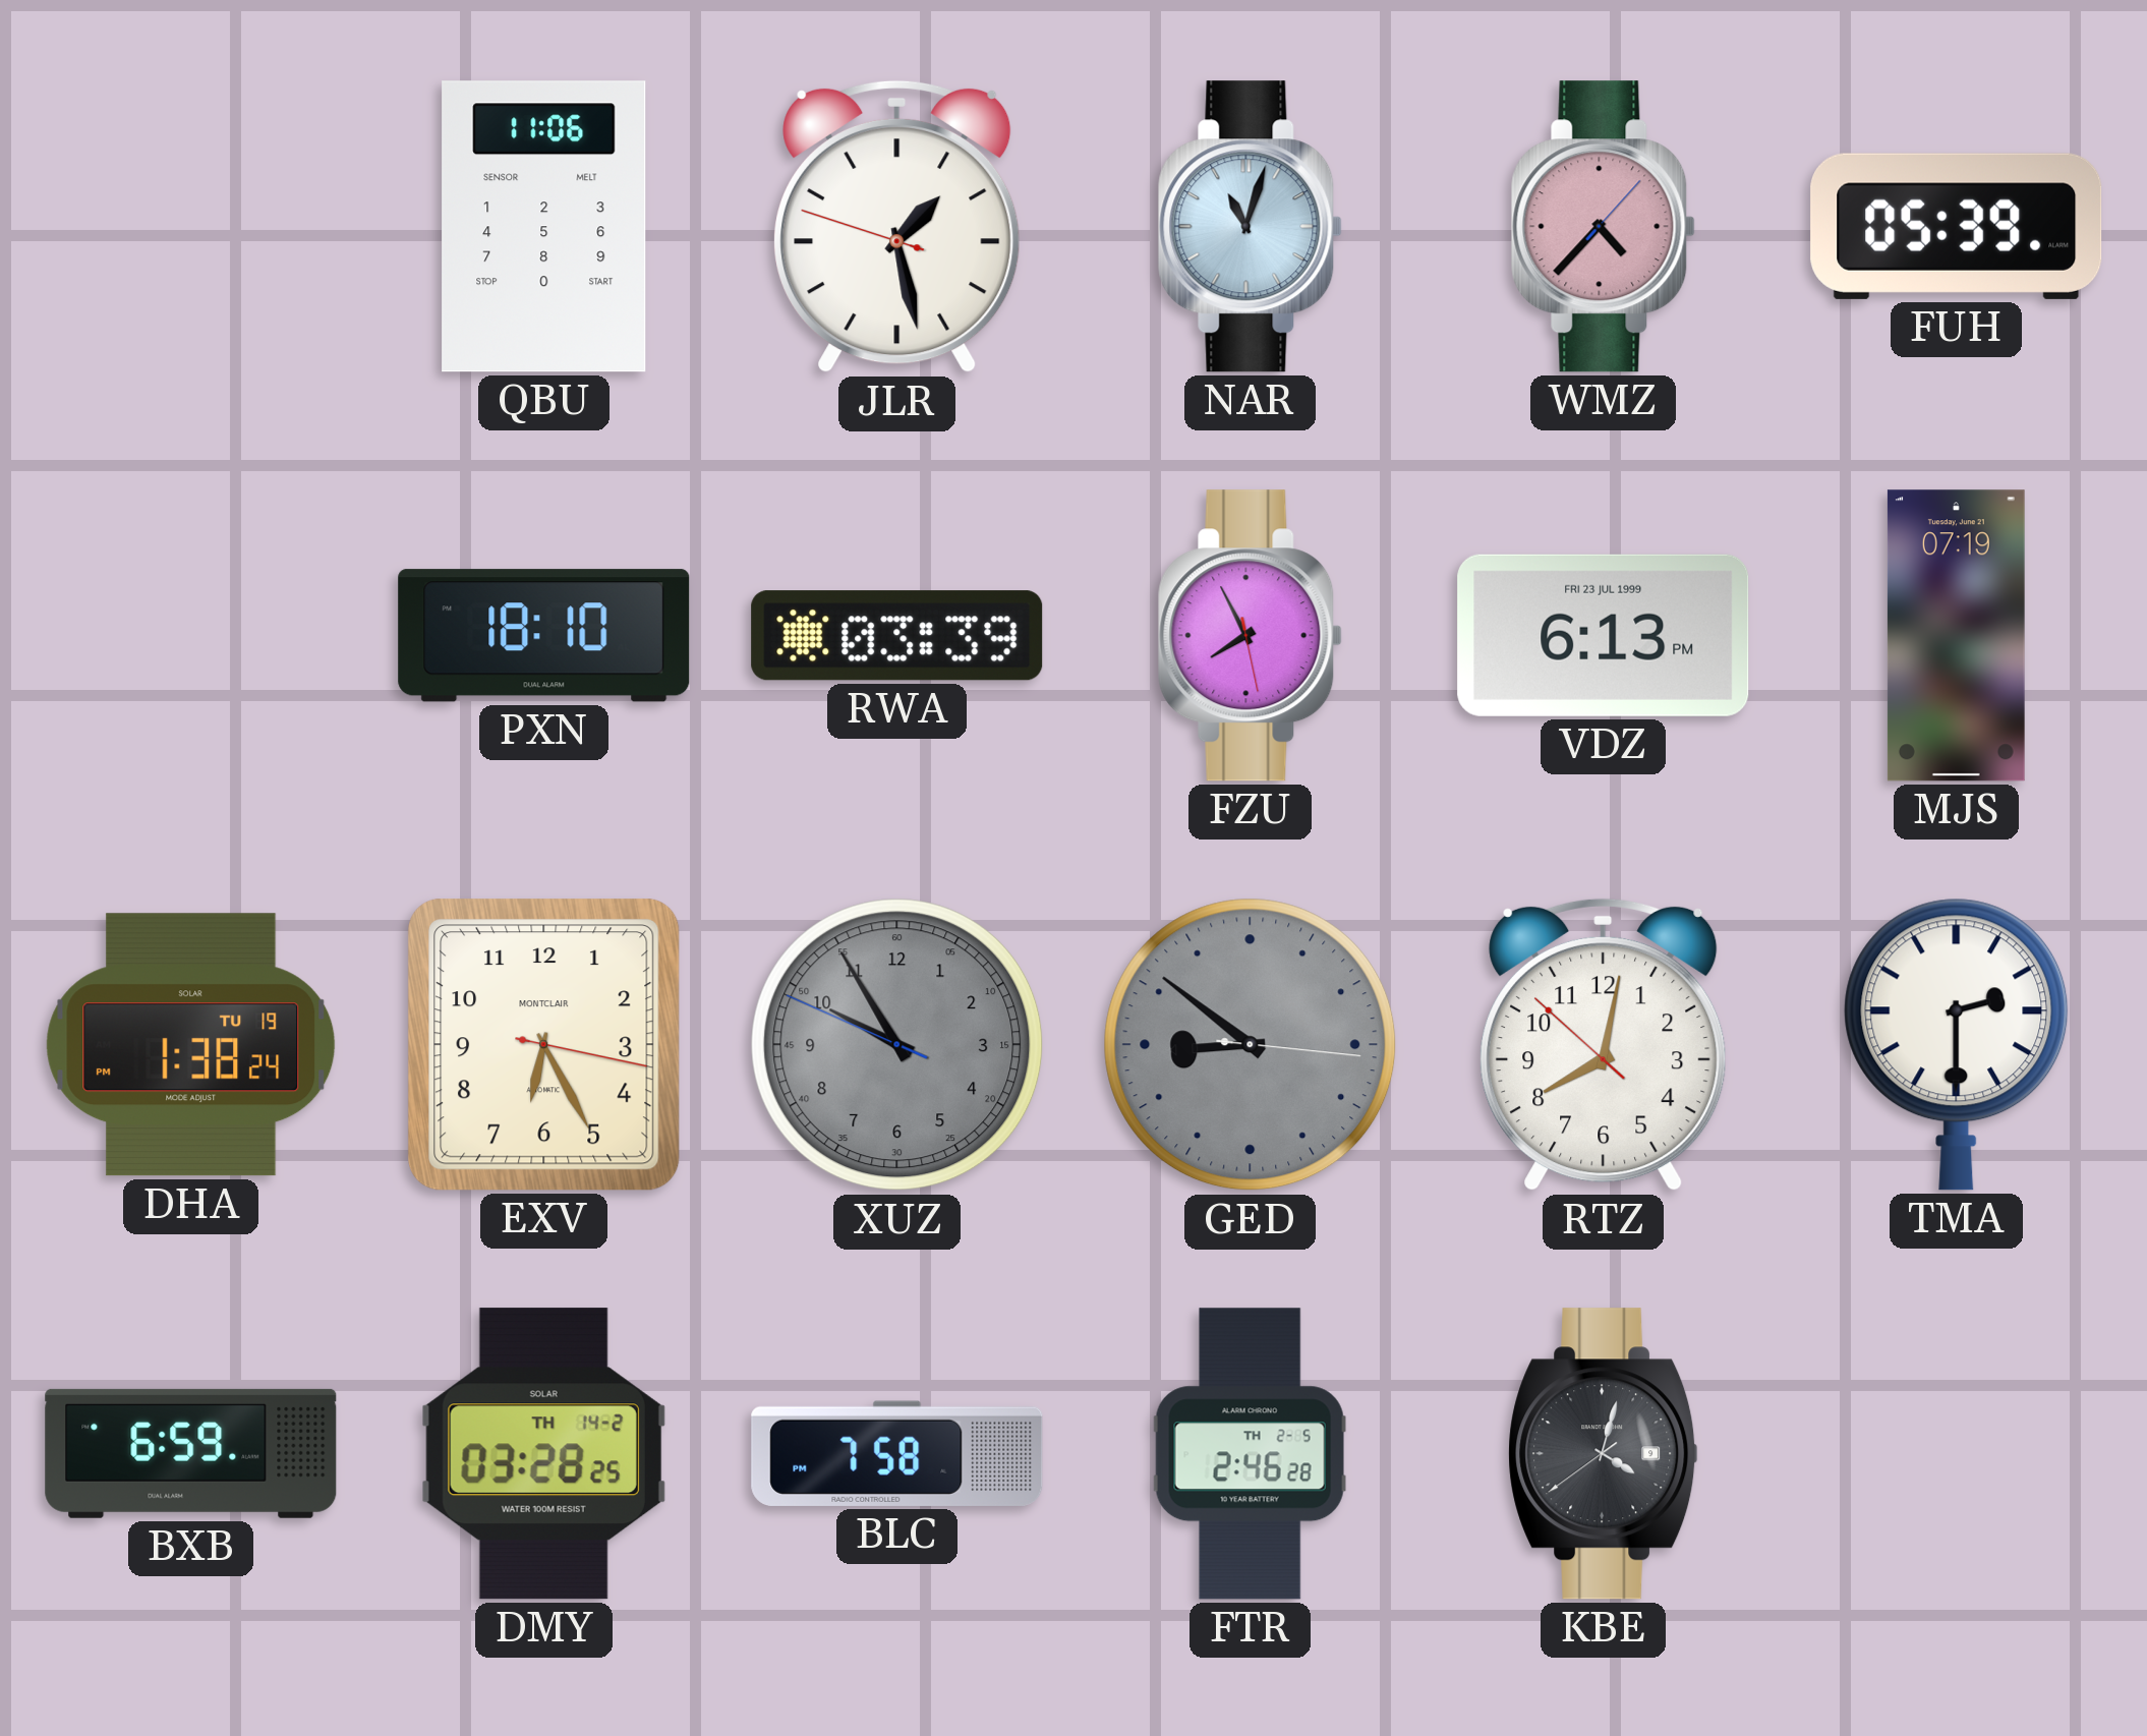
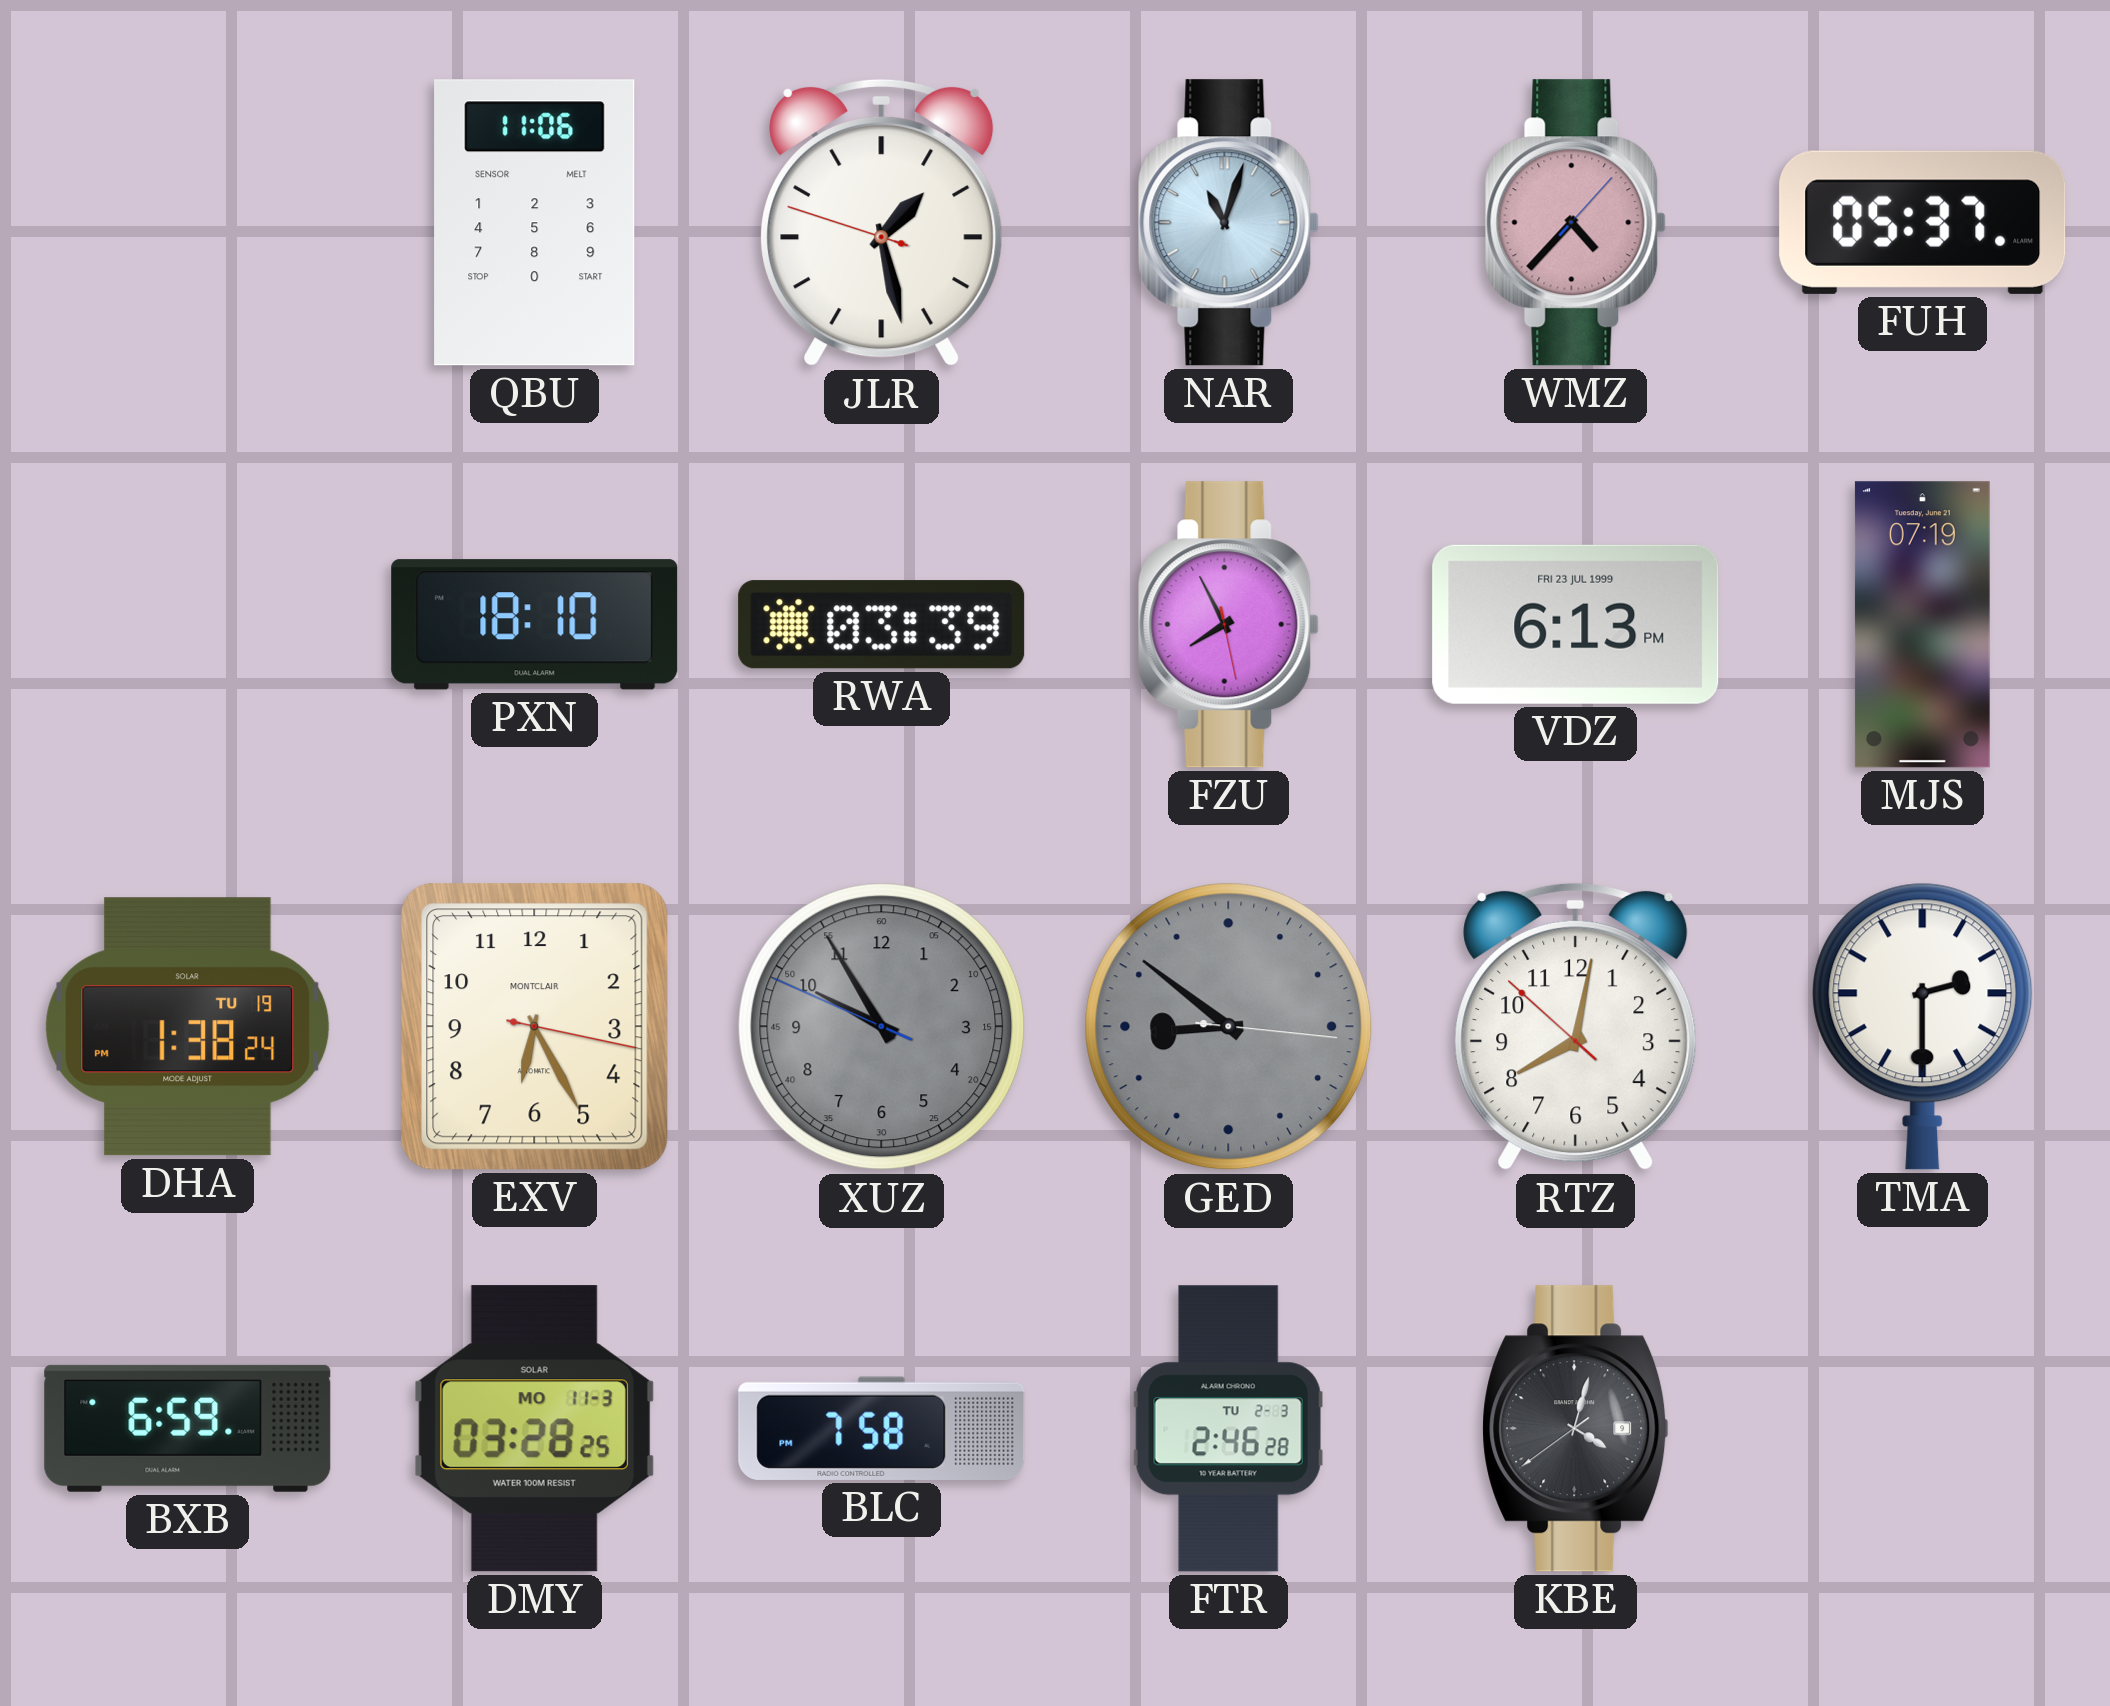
FUH: 05:39 -> 05:37 (1923, 222)
DMY date: TH 14-2 -> MO 11-3 (534, 1429)
FTR date: TH 2-5 -> TU 2-3 (1228, 1429)
